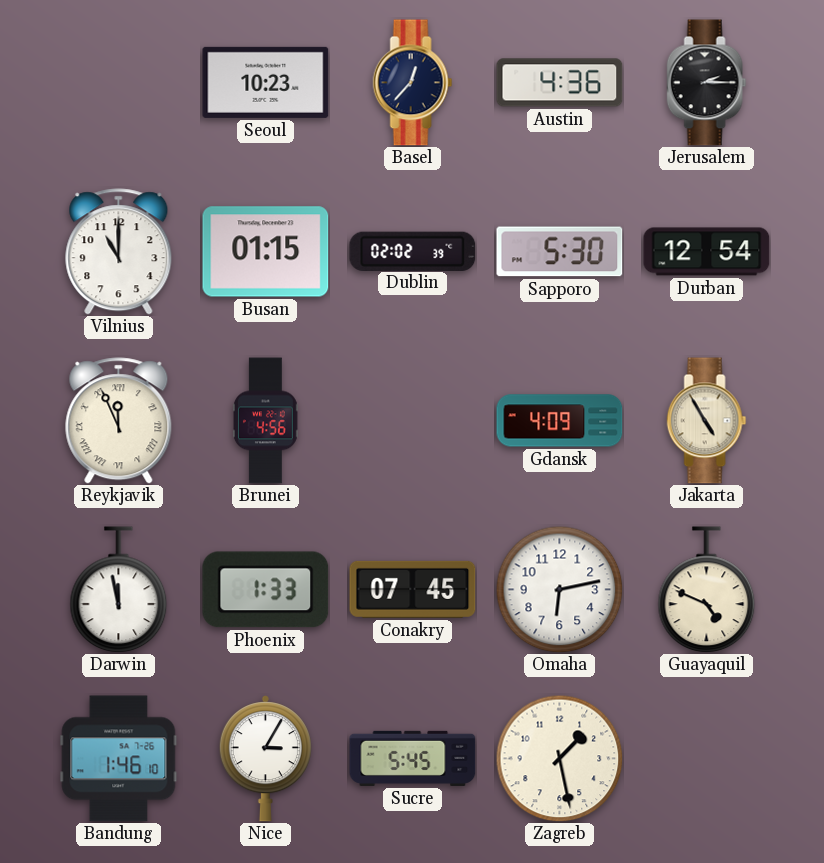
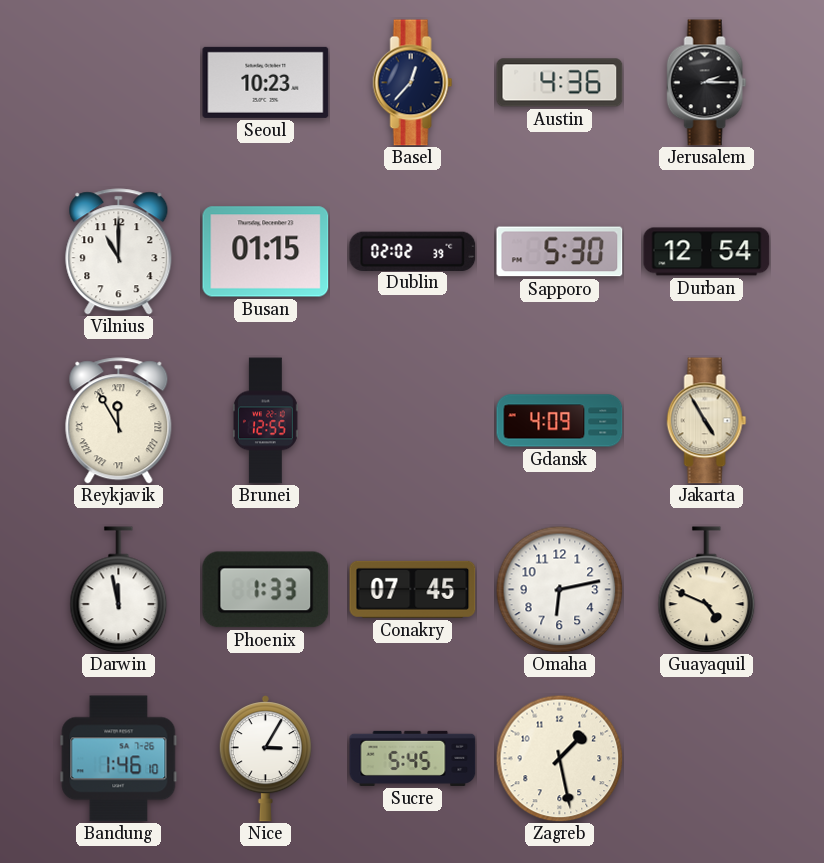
Reykjavik: 11:56 -> 11:55 (119, 421)
Brunei: 4:56 -> 12:55 (266, 421)
